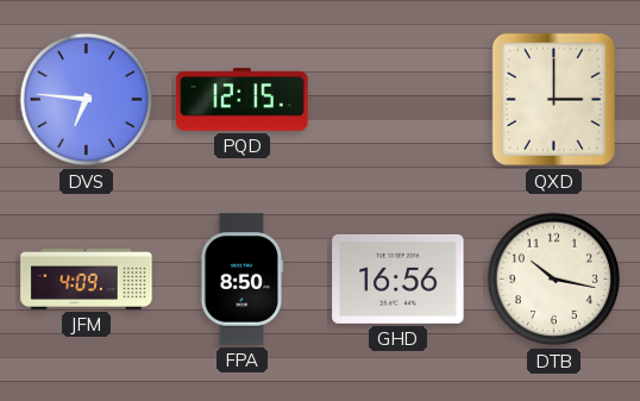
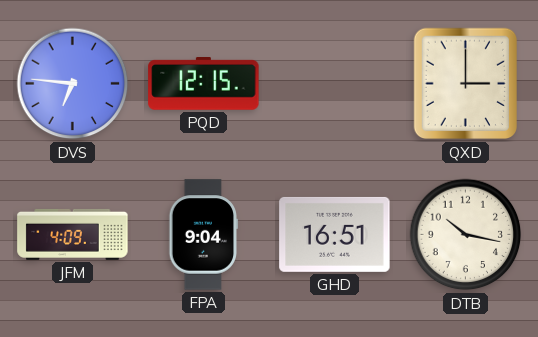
FPA: 8:50 -> 9:04 (204, 235)
GHD: 16:56 -> 16:51 (335, 234)
